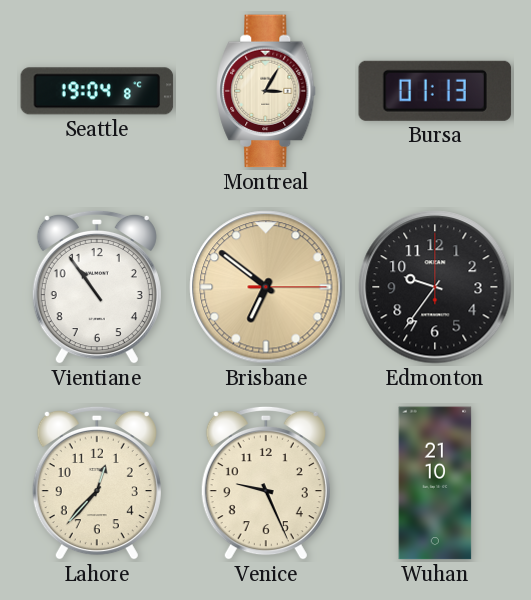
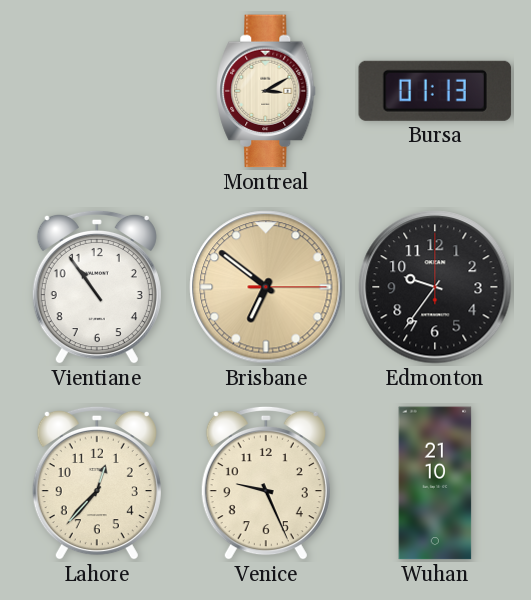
Seattle: 19:04 -> none (97, 91)
Montreal: 3:05 -> 3:10 (266, 91)
